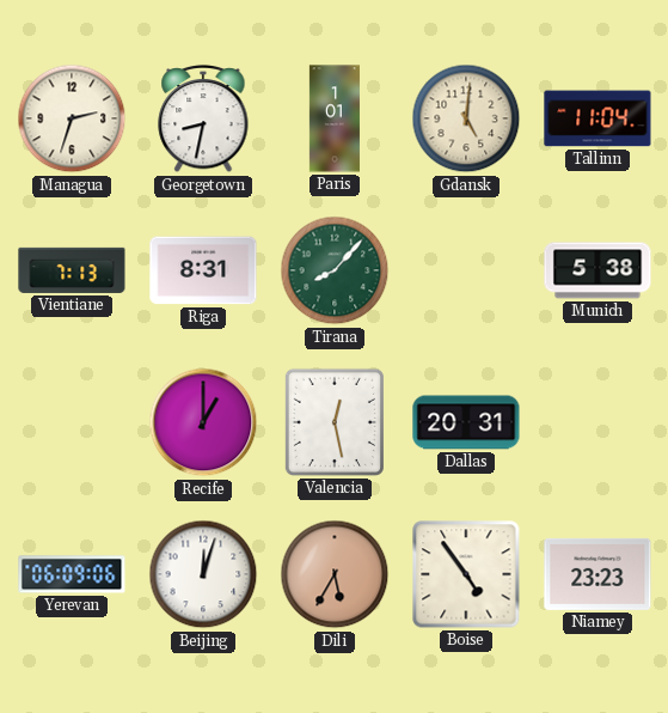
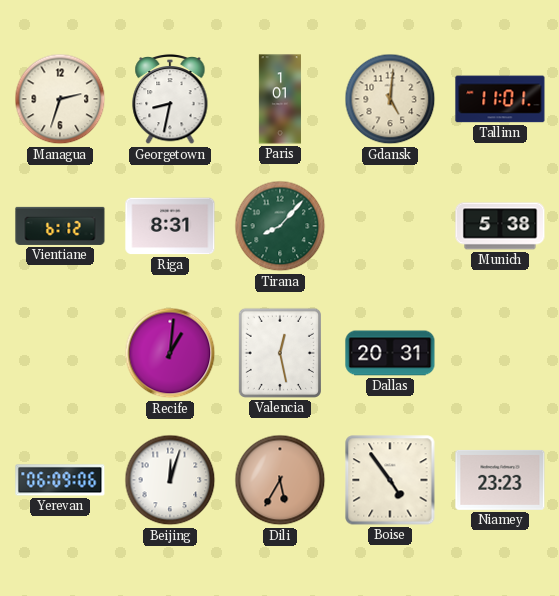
Tallinn: 11:04 -> 11:01 (500, 99)
Vientiane: 7:13 -> 6:12 (60, 226)
Recife: 1:00 -> 1:01 (170, 353)
